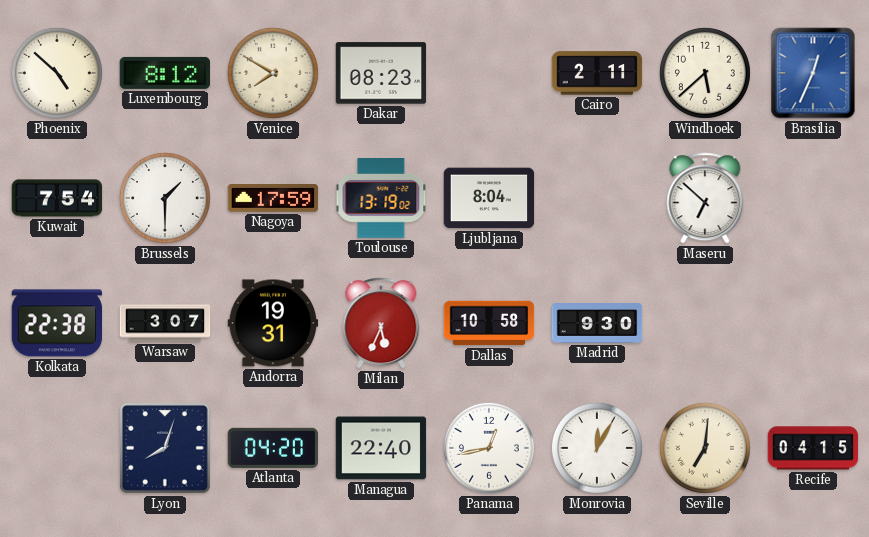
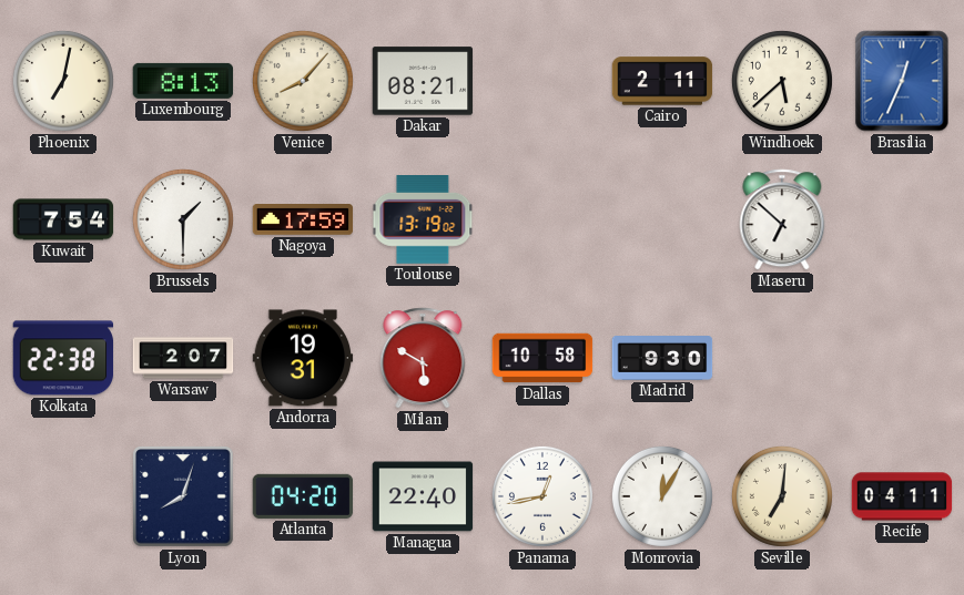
Phoenix: 4:52 -> 7:02 (63, 81)
Luxembourg: 8:12 -> 8:13 (183, 81)
Venice: 7:50 -> 8:07 (303, 81)
Dakar: 08:23 -> 08:21 (423, 81)
Ljubljana: 8:04 -> none (489, 198)
Warsaw: 3:07 -> 2:07 (183, 358)
Milan: 5:34 -> 5:50 (423, 358)
Recife: 04:15 -> 04:11 (902, 496)
